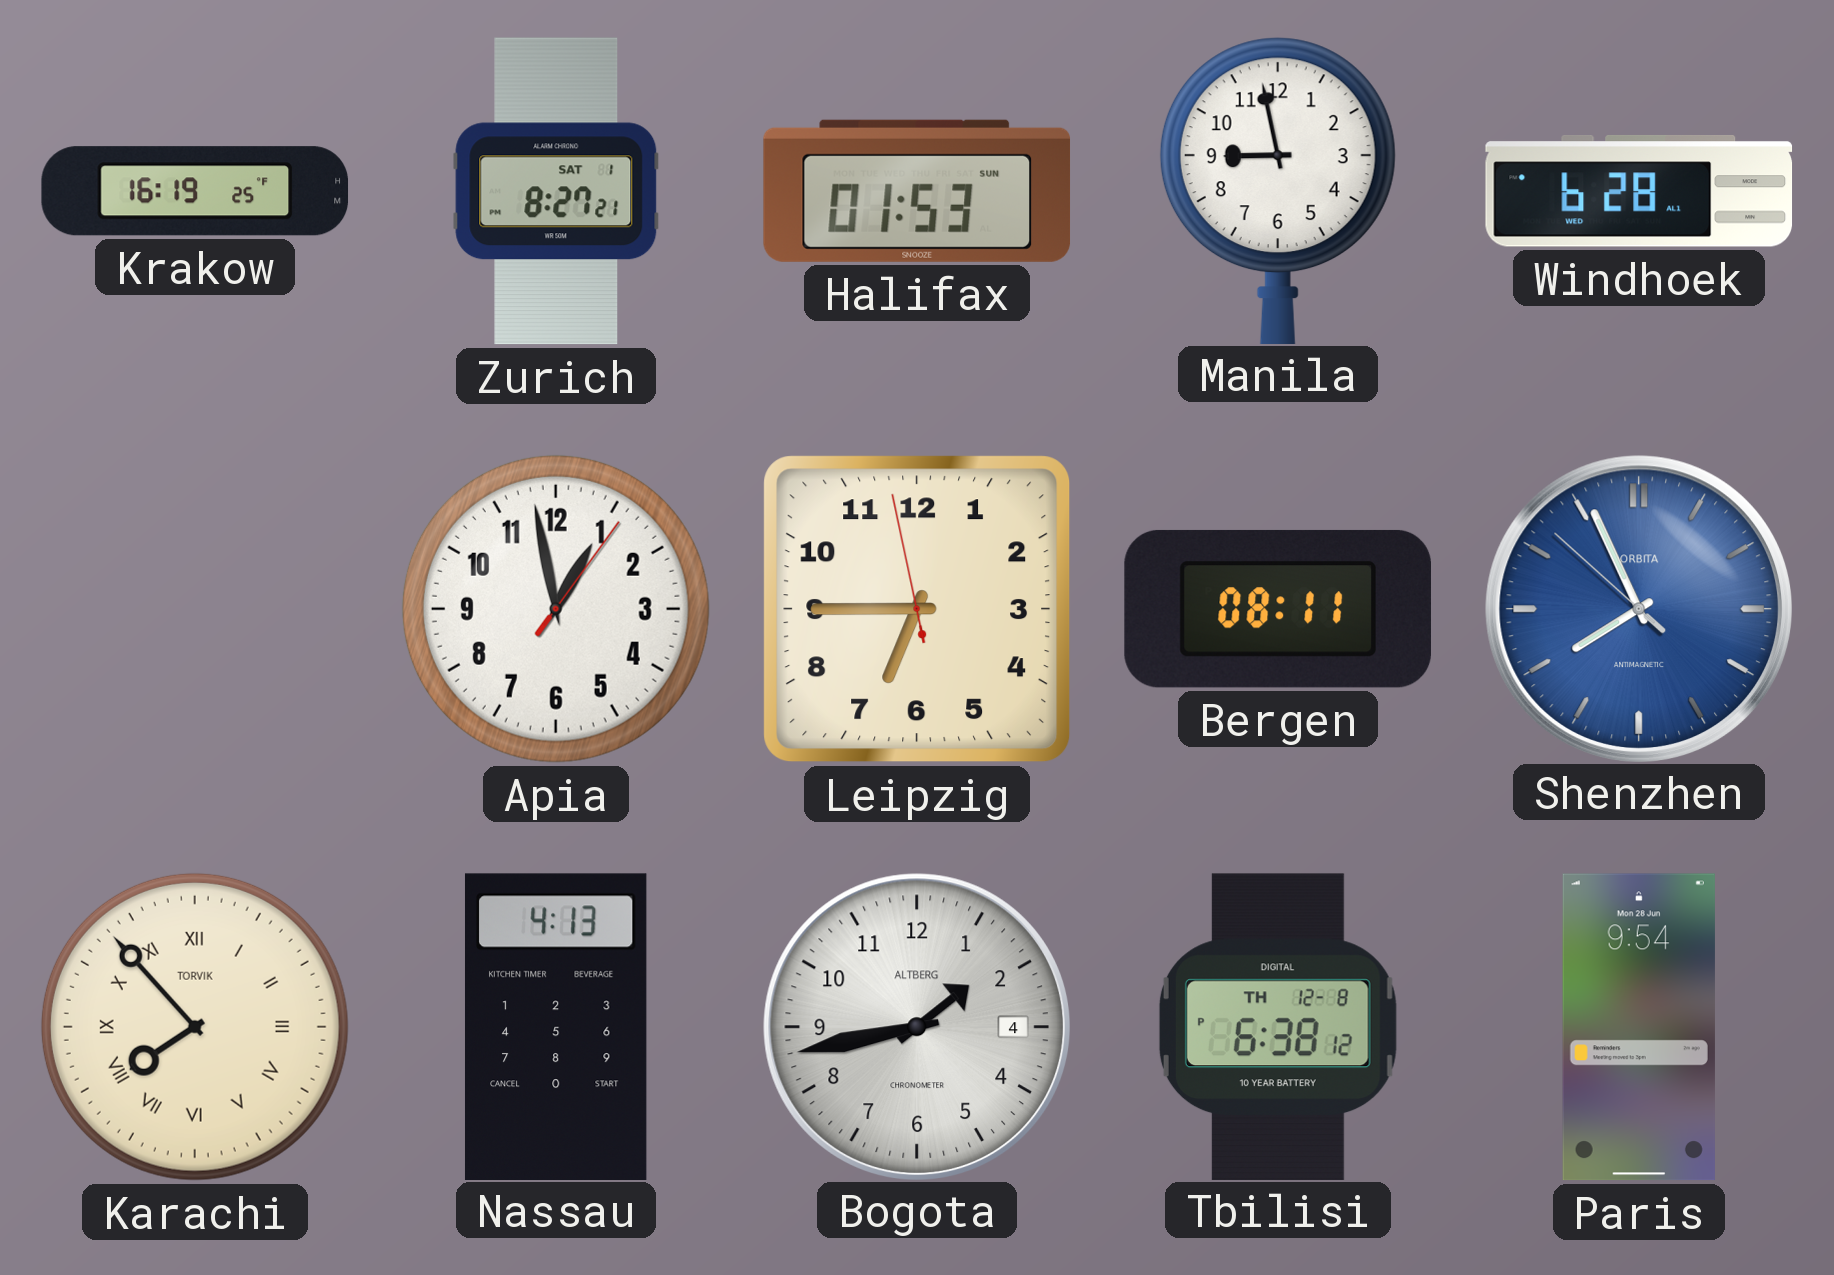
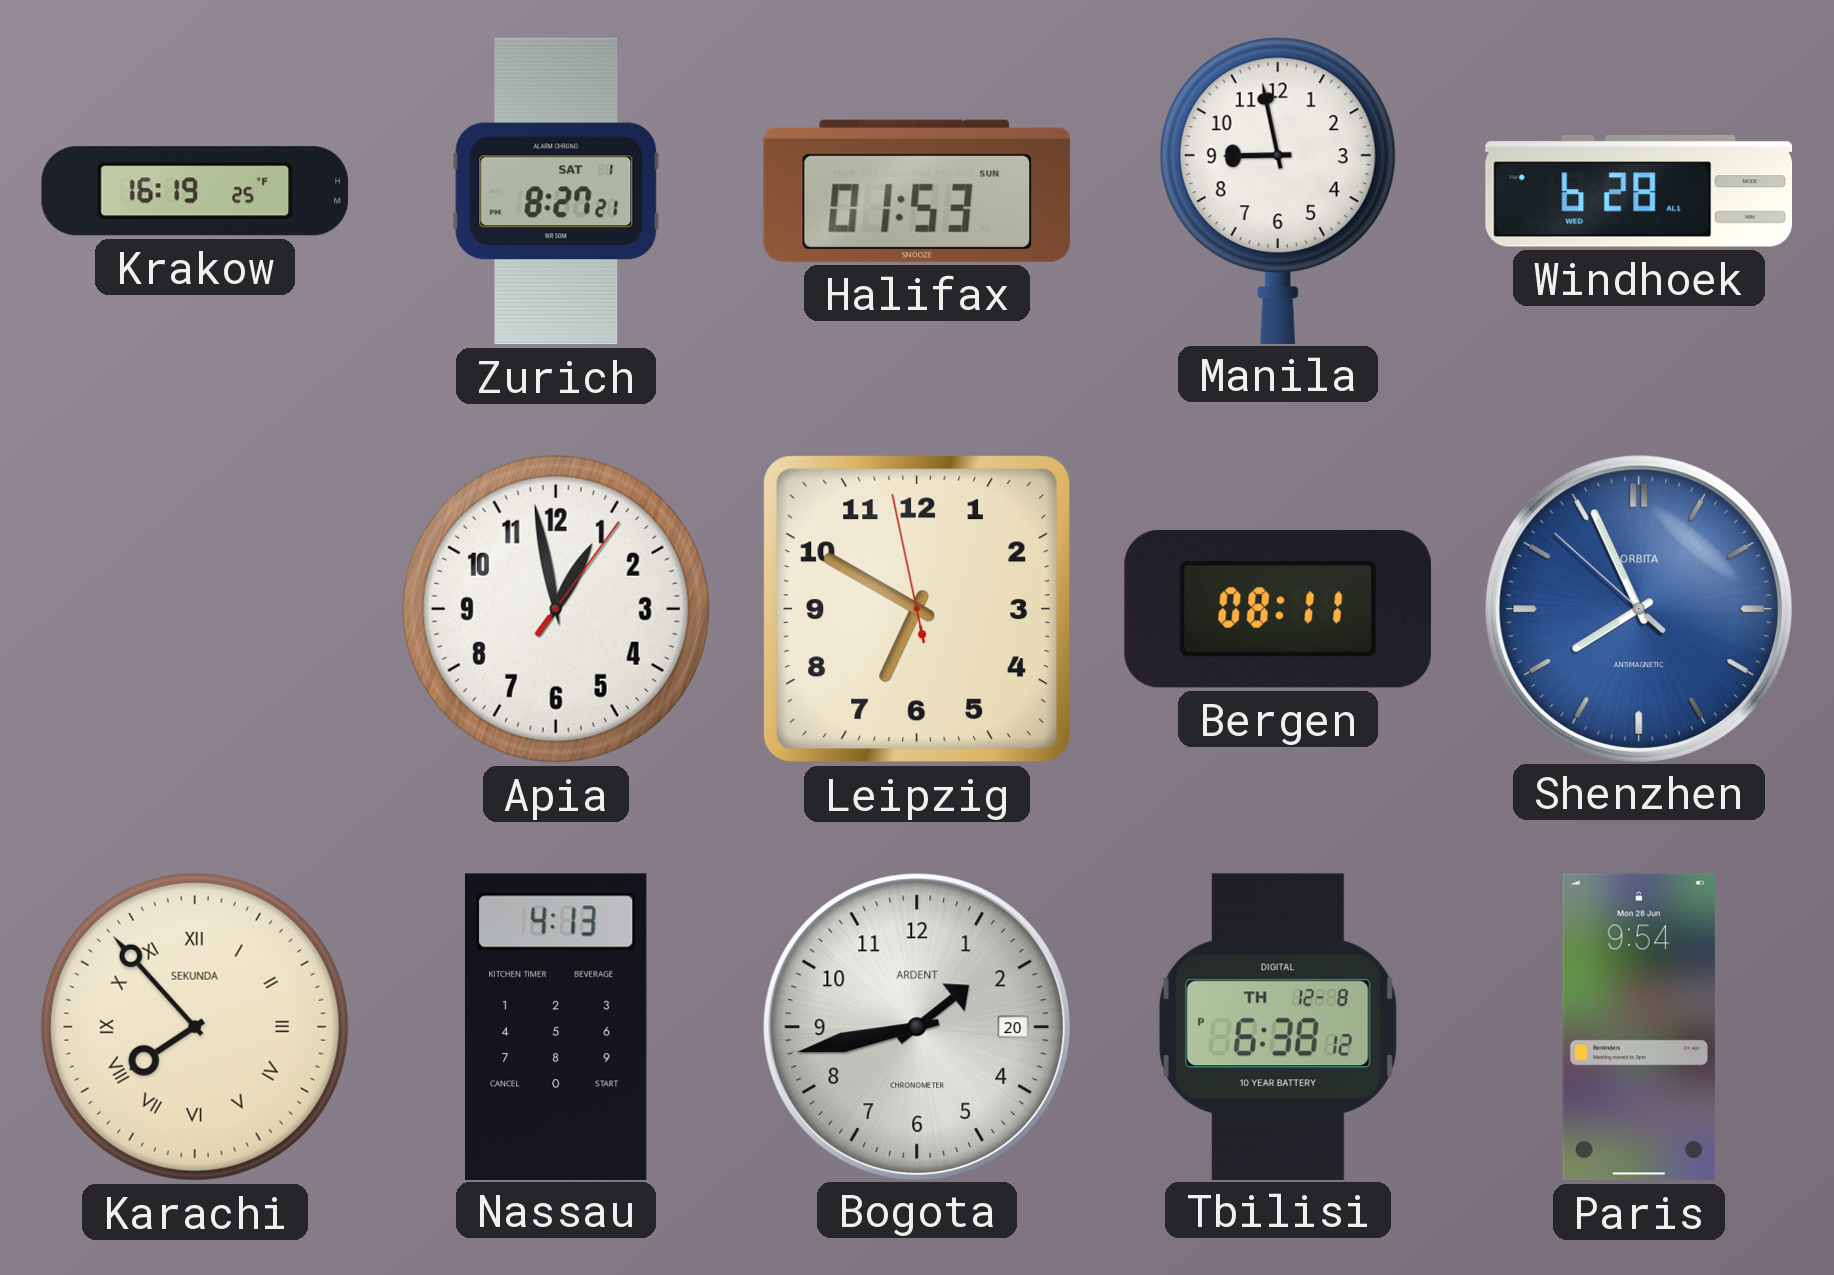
Leipzig: 6:44 -> 6:49 (917, 609)
Karachi brand: TORVIK -> SEKUNDA (195, 1027)
Bogota date: 4 -> 20 (916, 1026)
Bogota brand: ALTBERG -> ARDENT (916, 1026)
